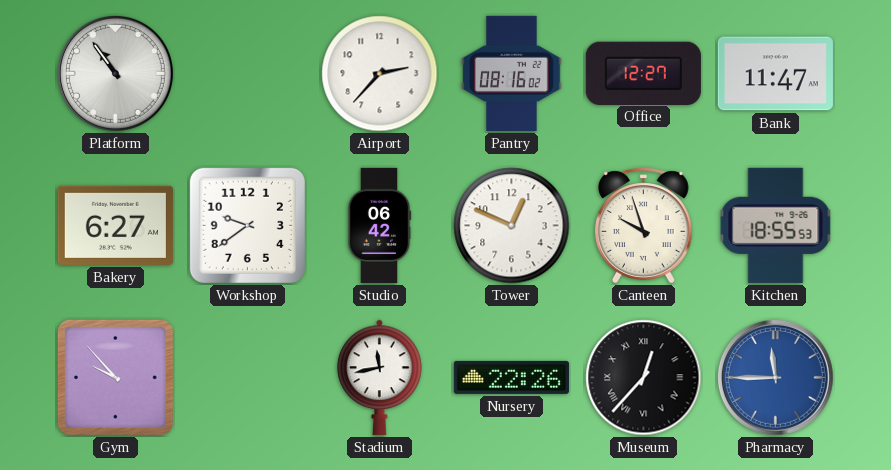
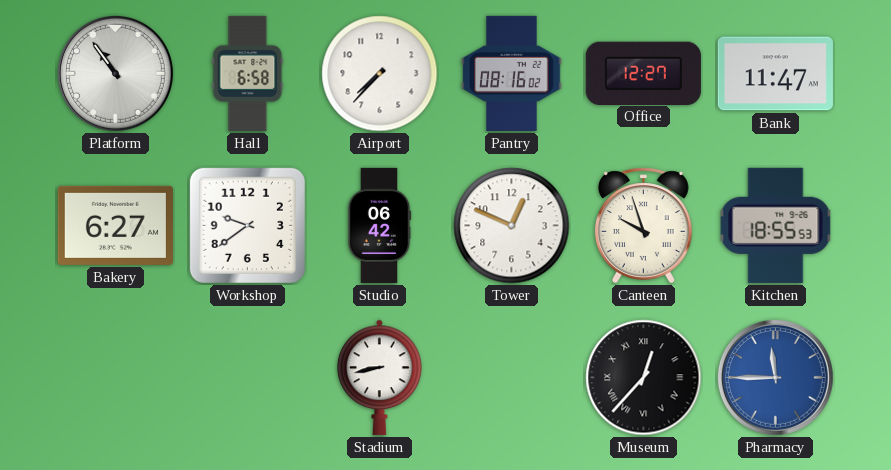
Hall: none -> 6:58 (248, 73)
Airport: 2:37 -> 7:37 (380, 74)
Gym: 9:53 -> none (115, 377)
Stadium: 11:43 -> 8:43 (380, 377)
Nursery: 22:26 -> none (511, 377)
